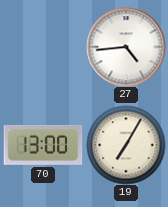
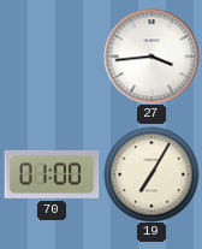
27: 4:44 -> 3:44 (151, 57)
70: 13:00 -> 01:00 (52, 174)
